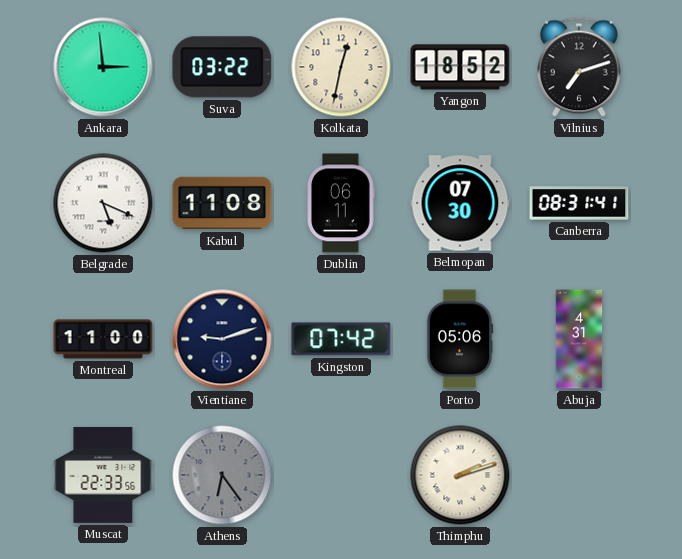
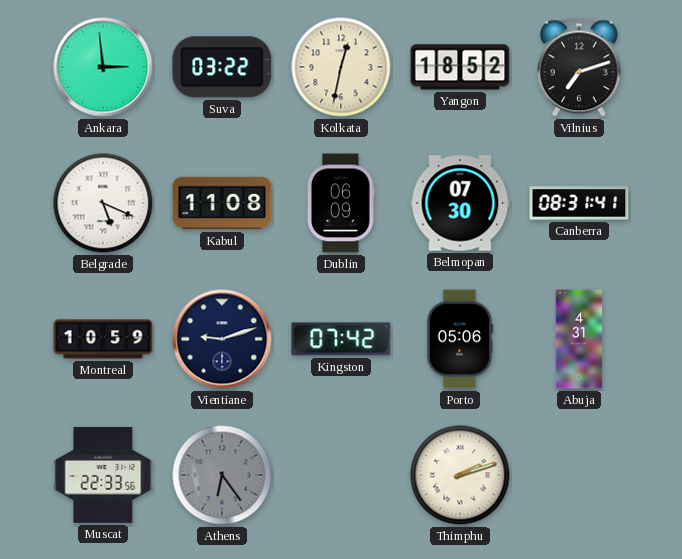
Dublin: 06:11 -> 06:09 (341, 203)
Montreal: 11:00 -> 10:59 (103, 339)
